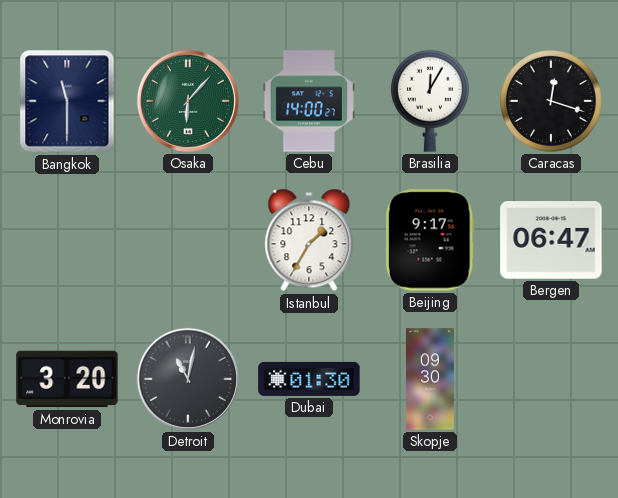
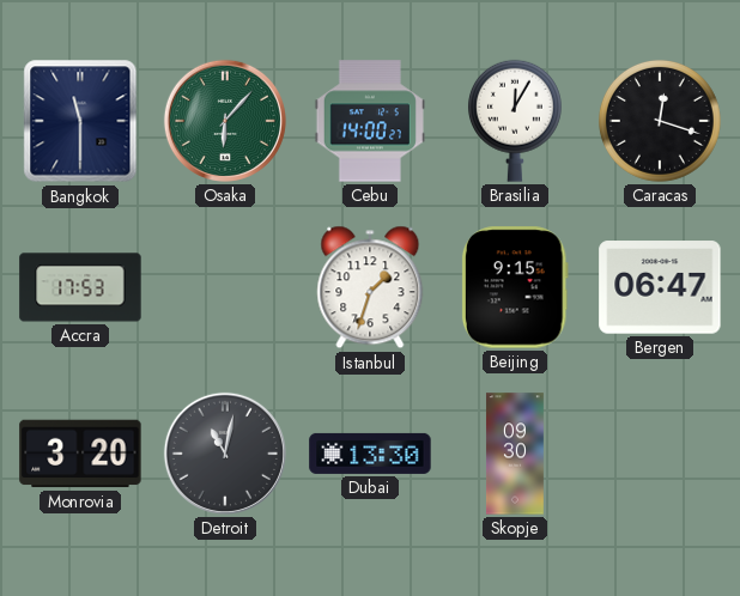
Accra: none -> 17:53 (80, 287)
Istanbul: 1:35 -> 1:33 (370, 287)
Beijing: 9:17 -> 9:15 (515, 287)
Dubai: 01:30 -> 13:30 (370, 454)
